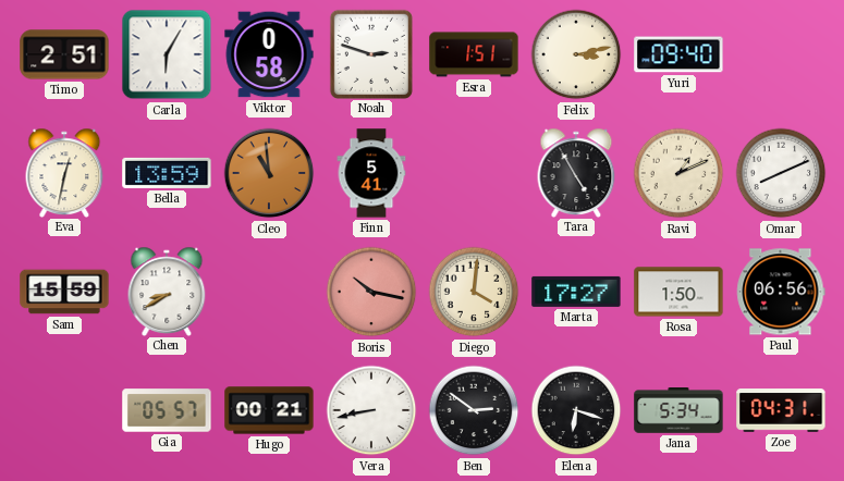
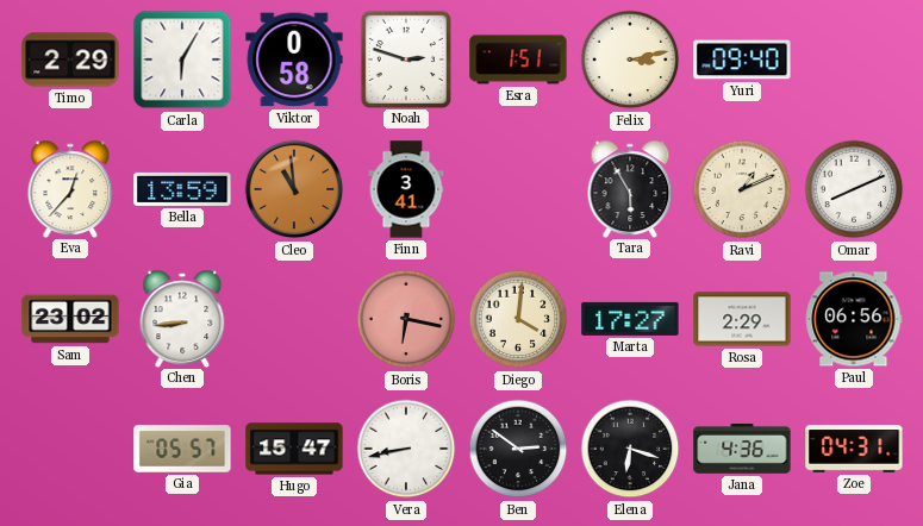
Timo: 2:51 -> 2:29 (70, 60)
Eva: 12:32 -> 12:37 (70, 188)
Finn: 5:41 -> 3:41 (406, 189)
Tara: 4:55 -> 5:55 (630, 188)
Sam: 15:59 -> 23:02 (70, 319)
Chen: 8:40 -> 8:44 (182, 318)
Boris: 10:17 -> 6:17 (406, 319)
Rosa: 1:50 -> 2:29 (742, 319)
Hugo: 00:21 -> 15:47 (294, 449)
Jana: 5:34 -> 4:36 (742, 450)
